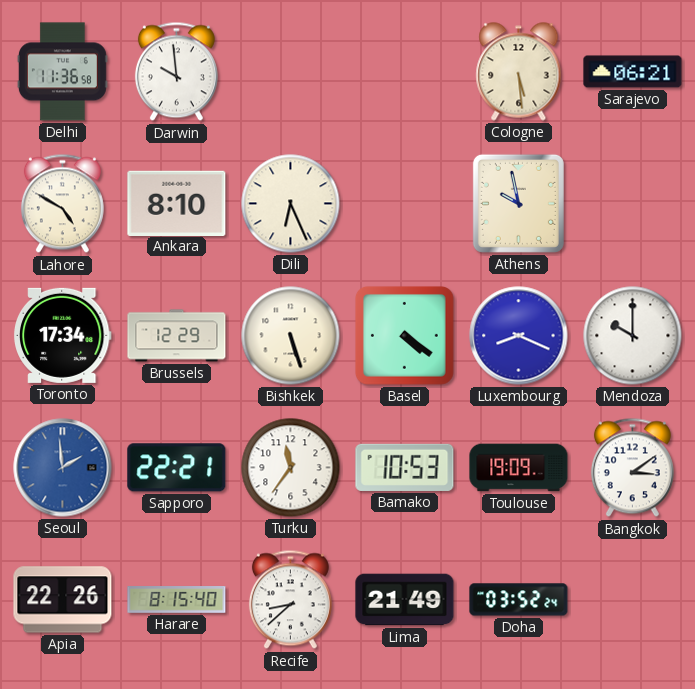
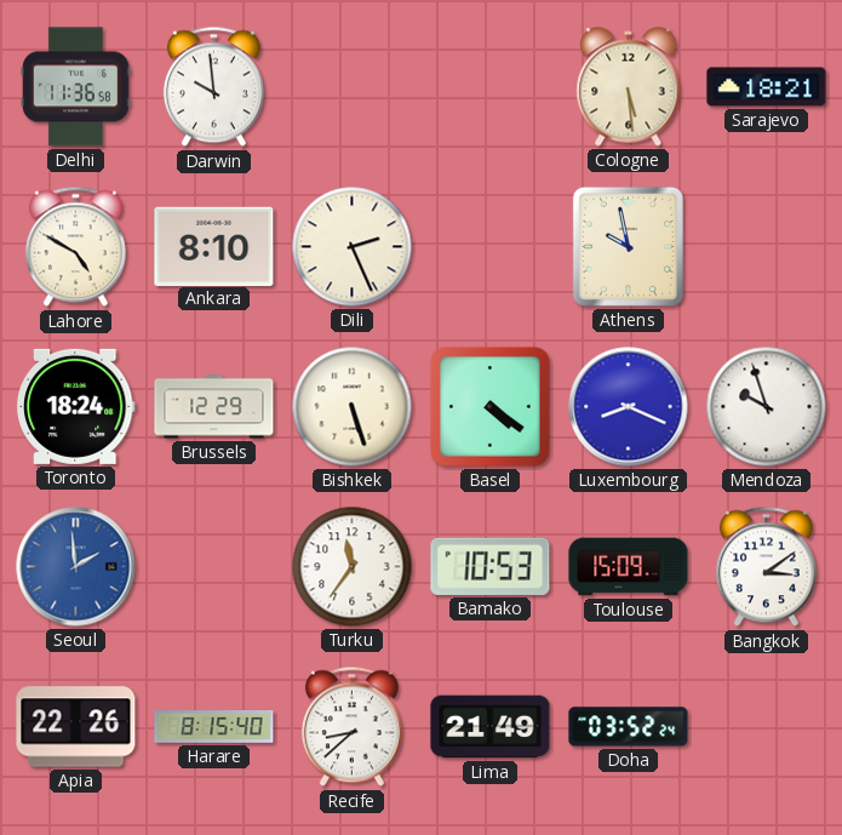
Sarajevo: 06:21 -> 18:21 (767, 87)
Dili: 6:26 -> 2:26 (353, 247)
Toronto: 17:34 -> 18:24 (75, 406)
Mendoza: 10:00 -> 9:57 (767, 407)
Sapporo: 22:21 -> none (177, 468)
Toulouse: 19:09 -> 15:09 (629, 567)
